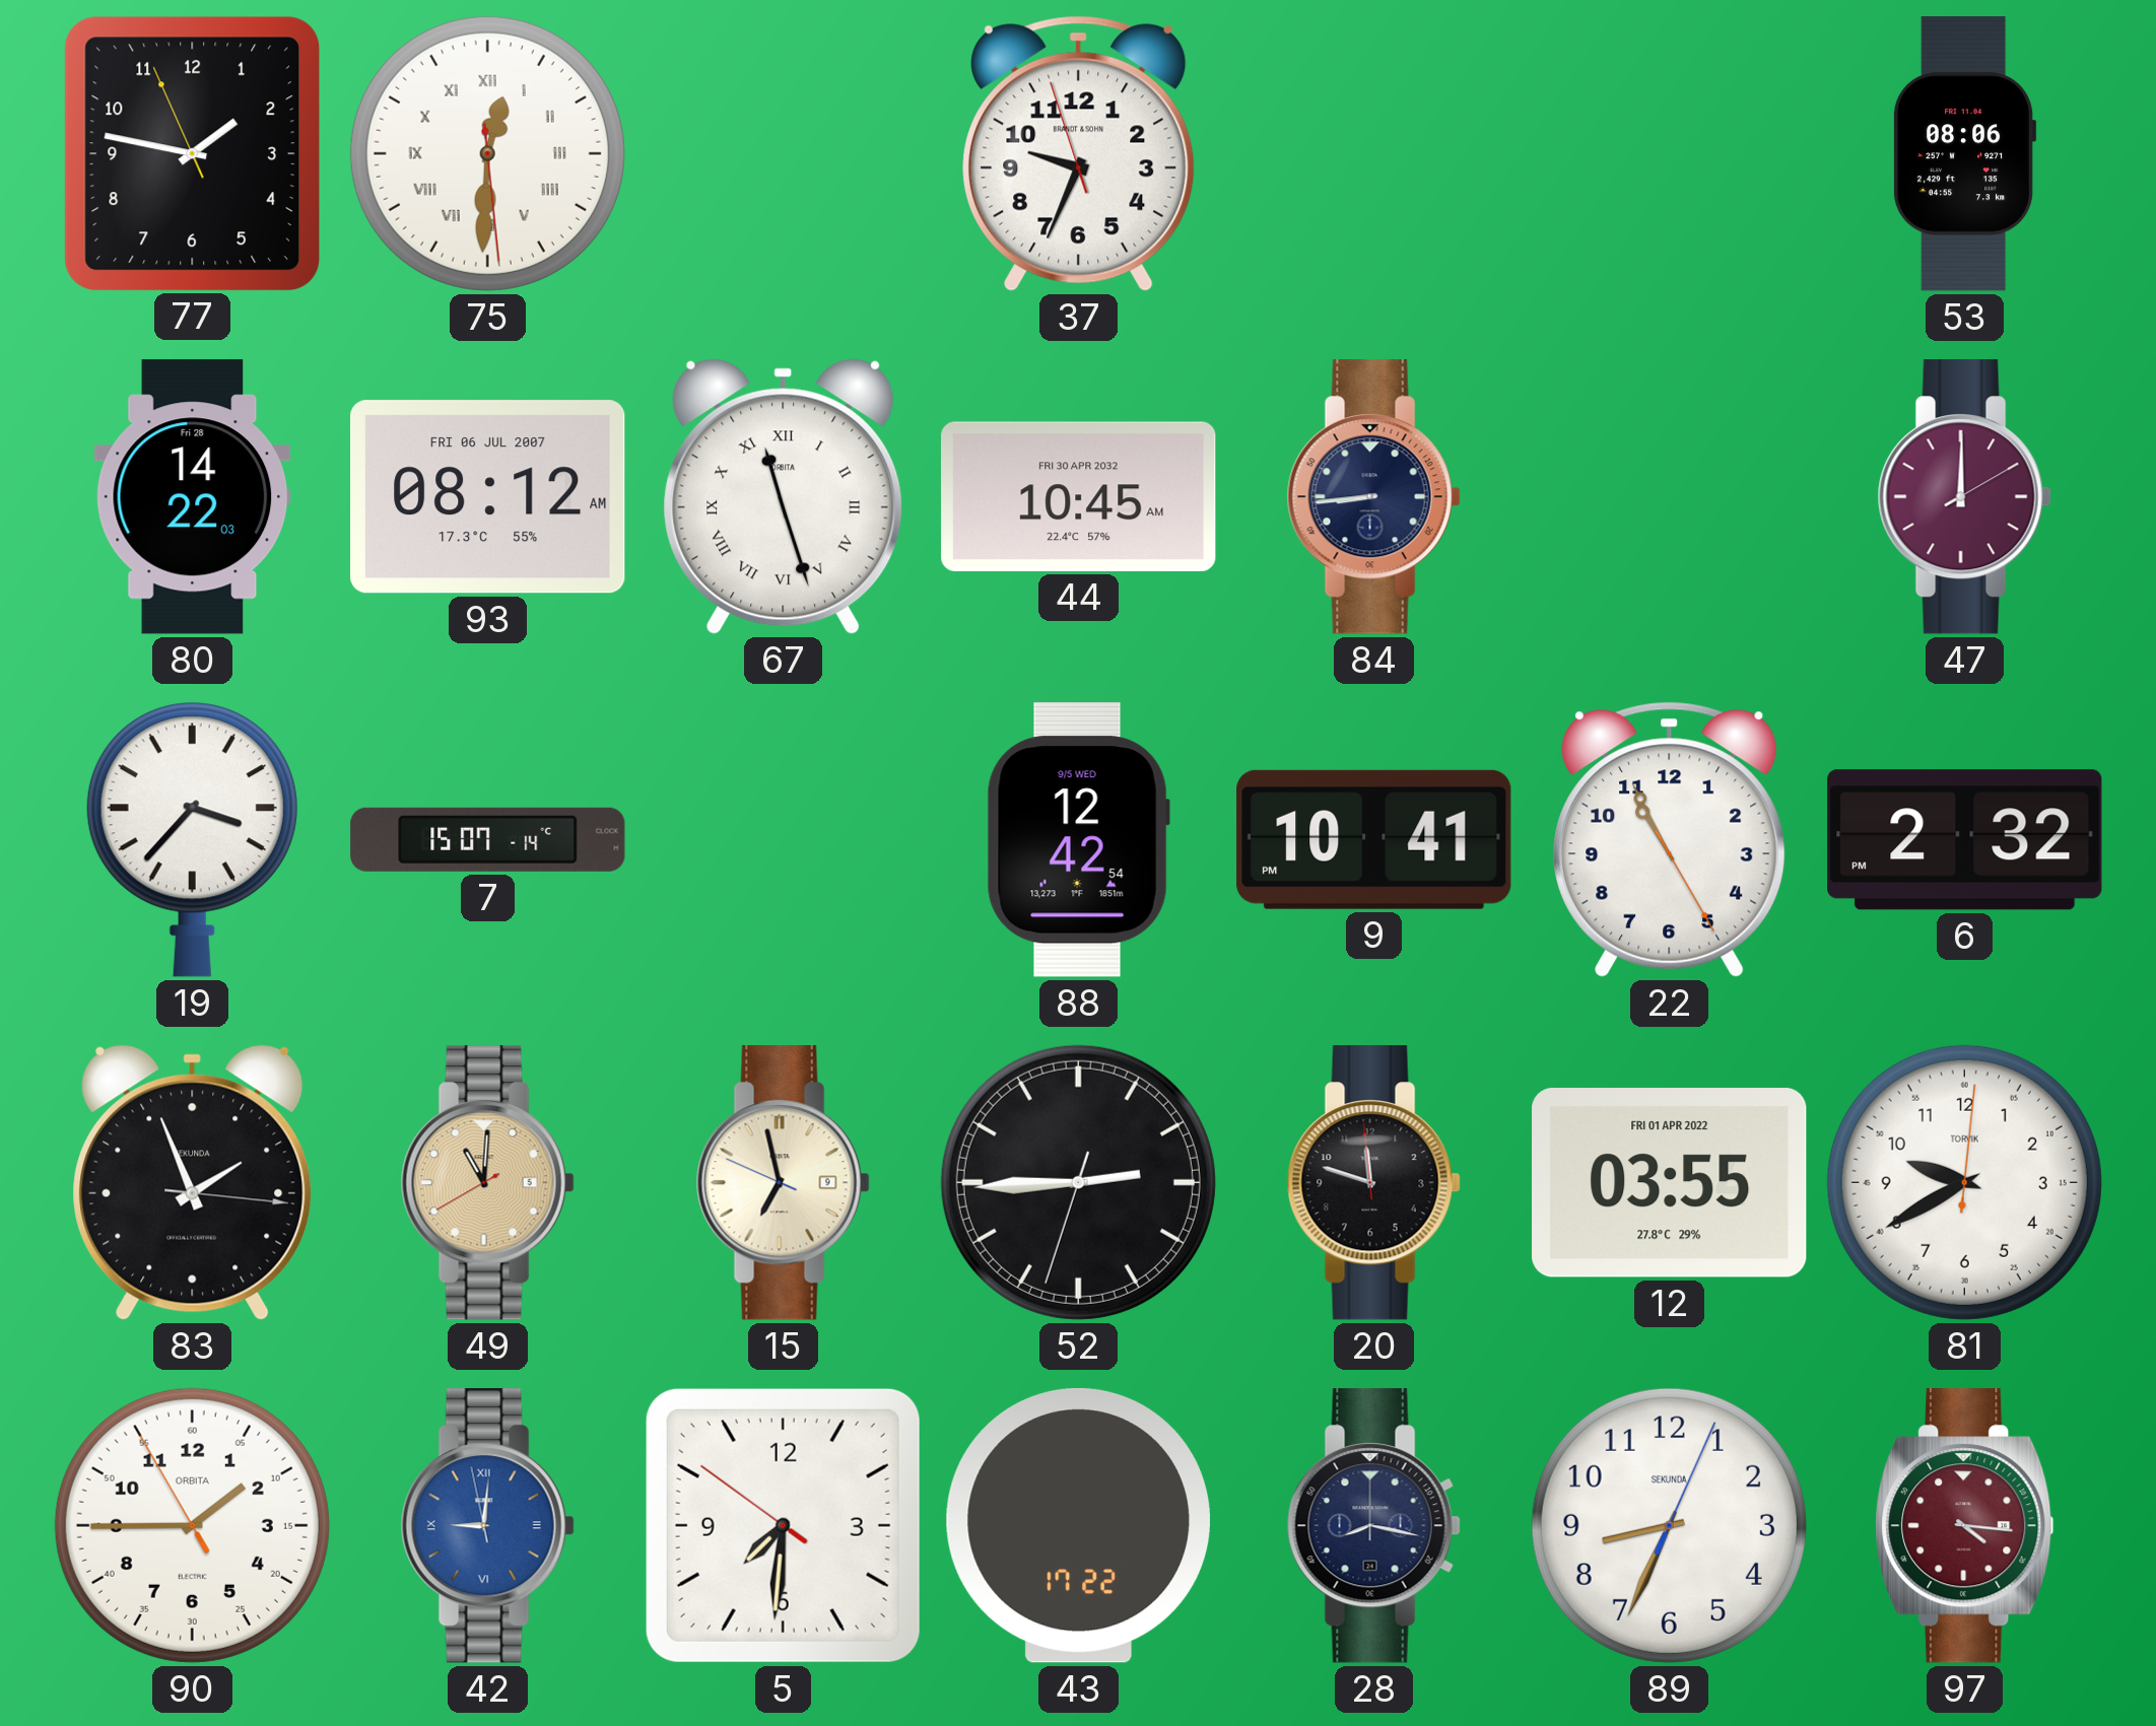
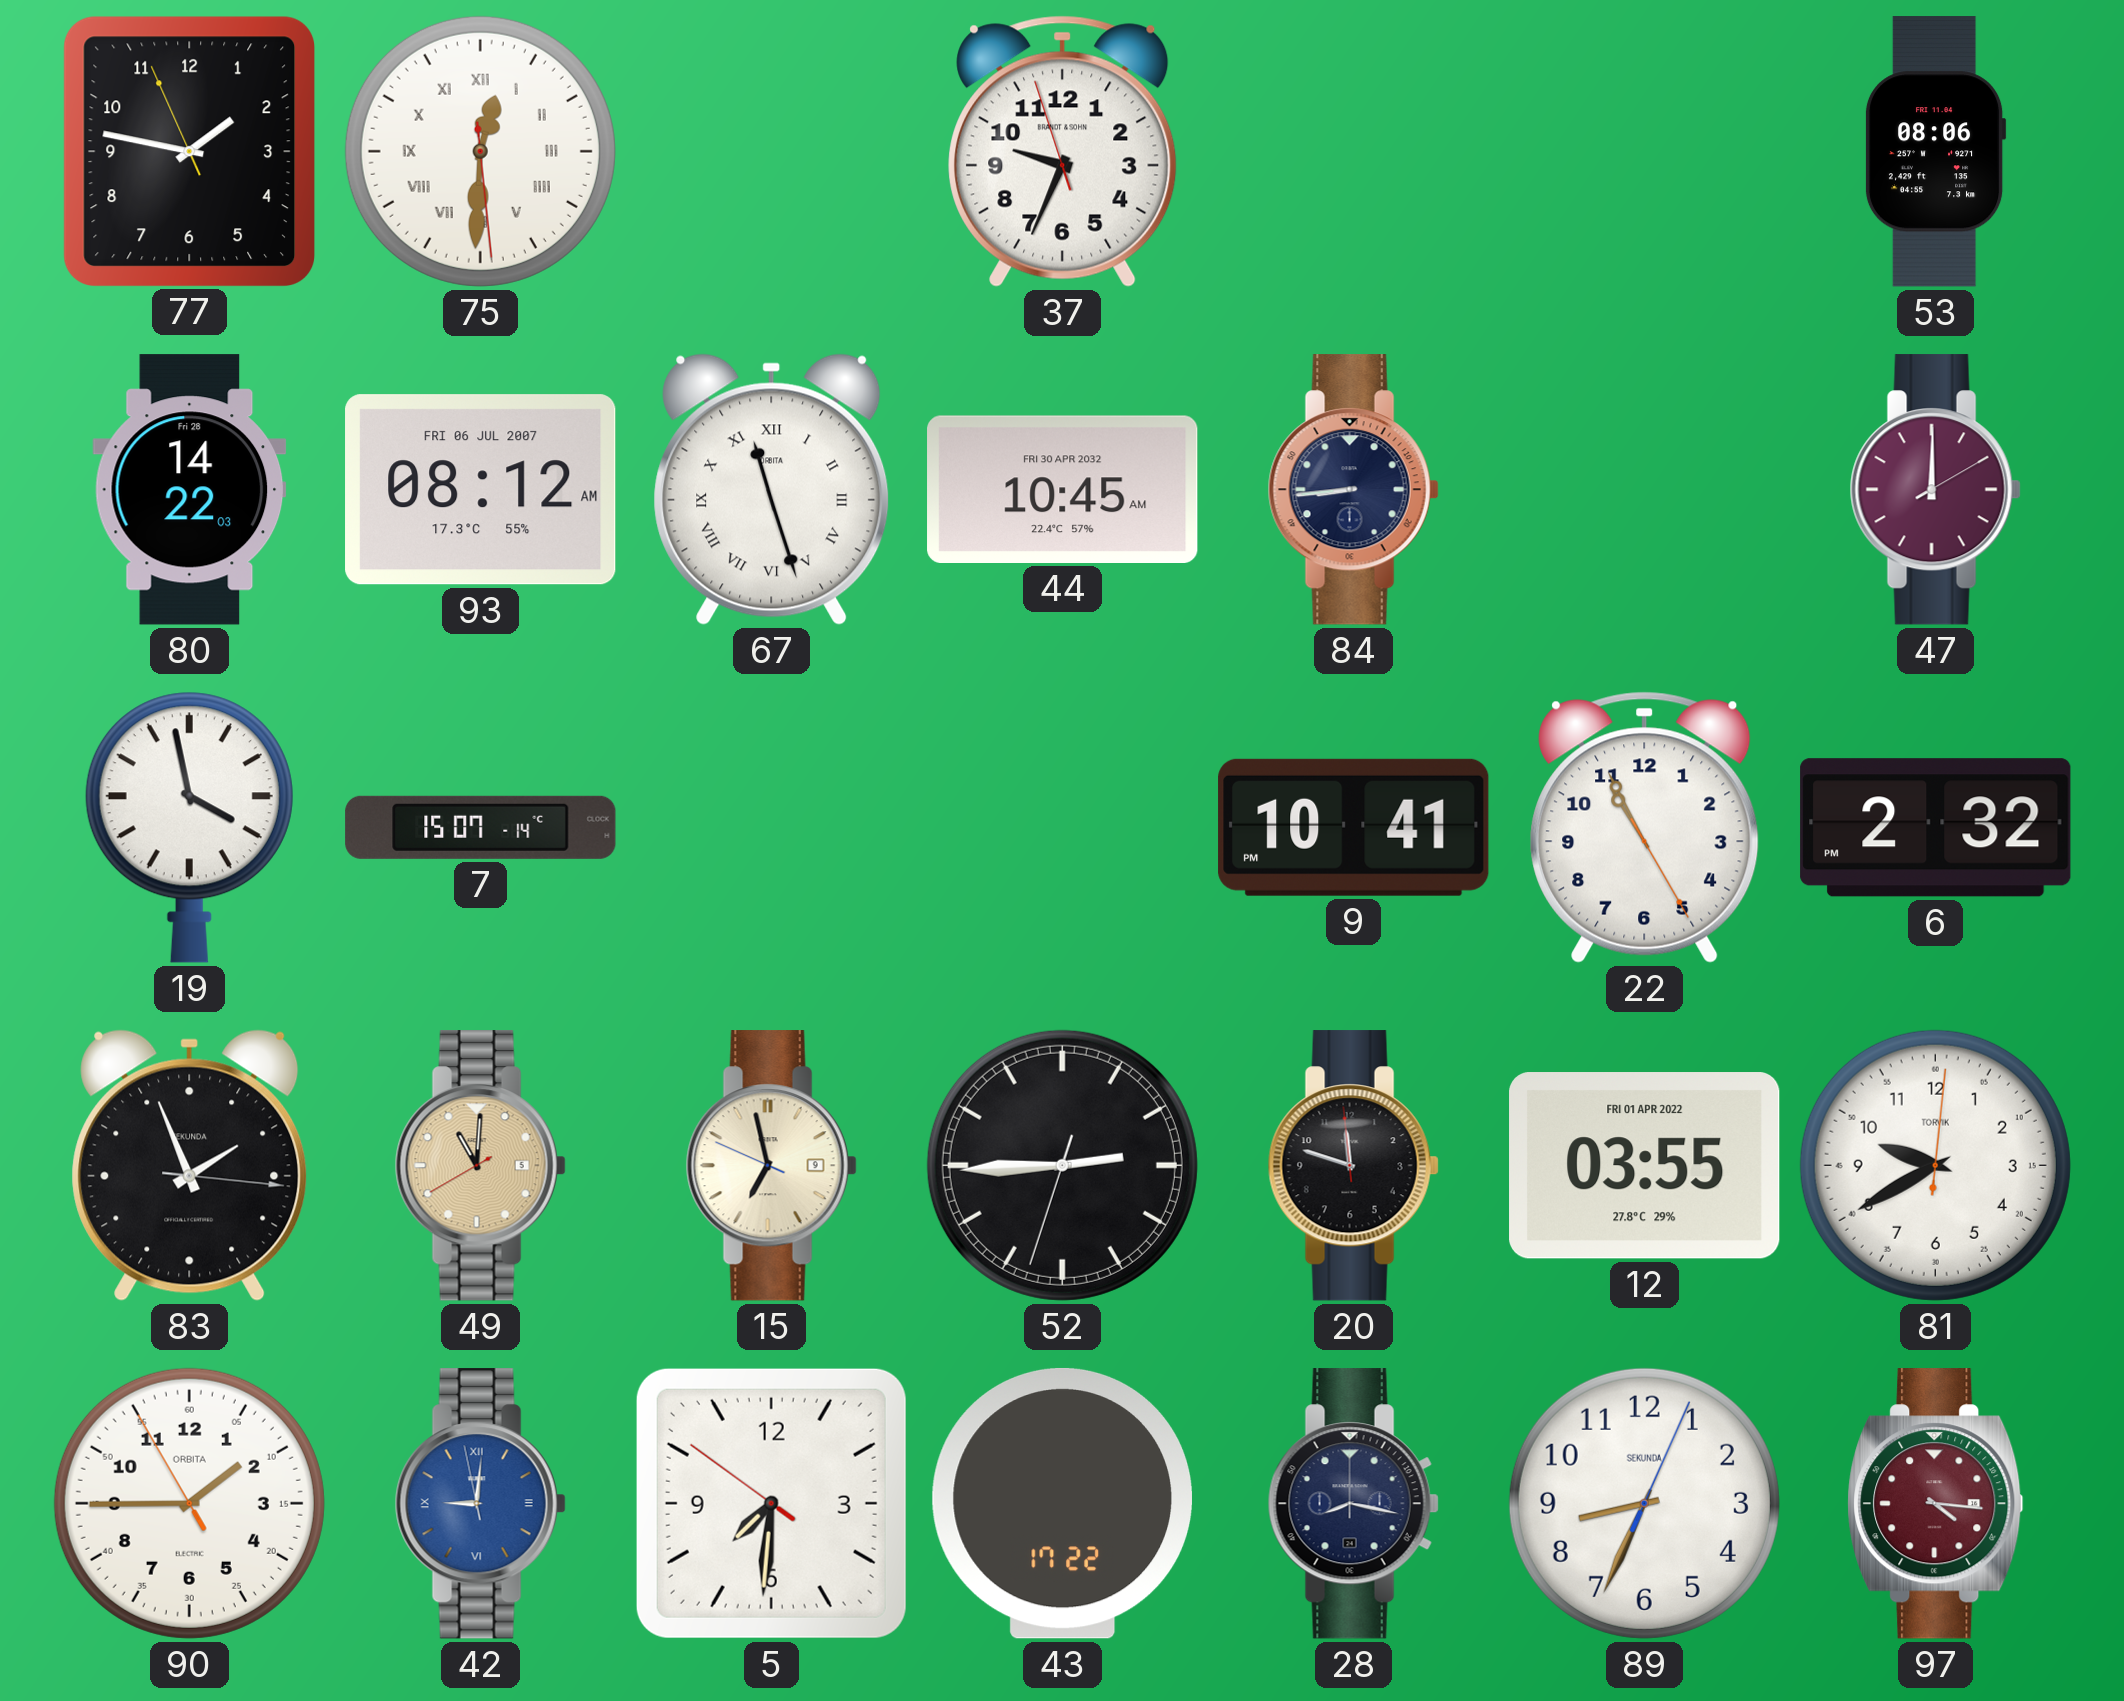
19: 3:37 -> 3:58 (189, 827)
88: 12:42 -> none (1078, 840)
